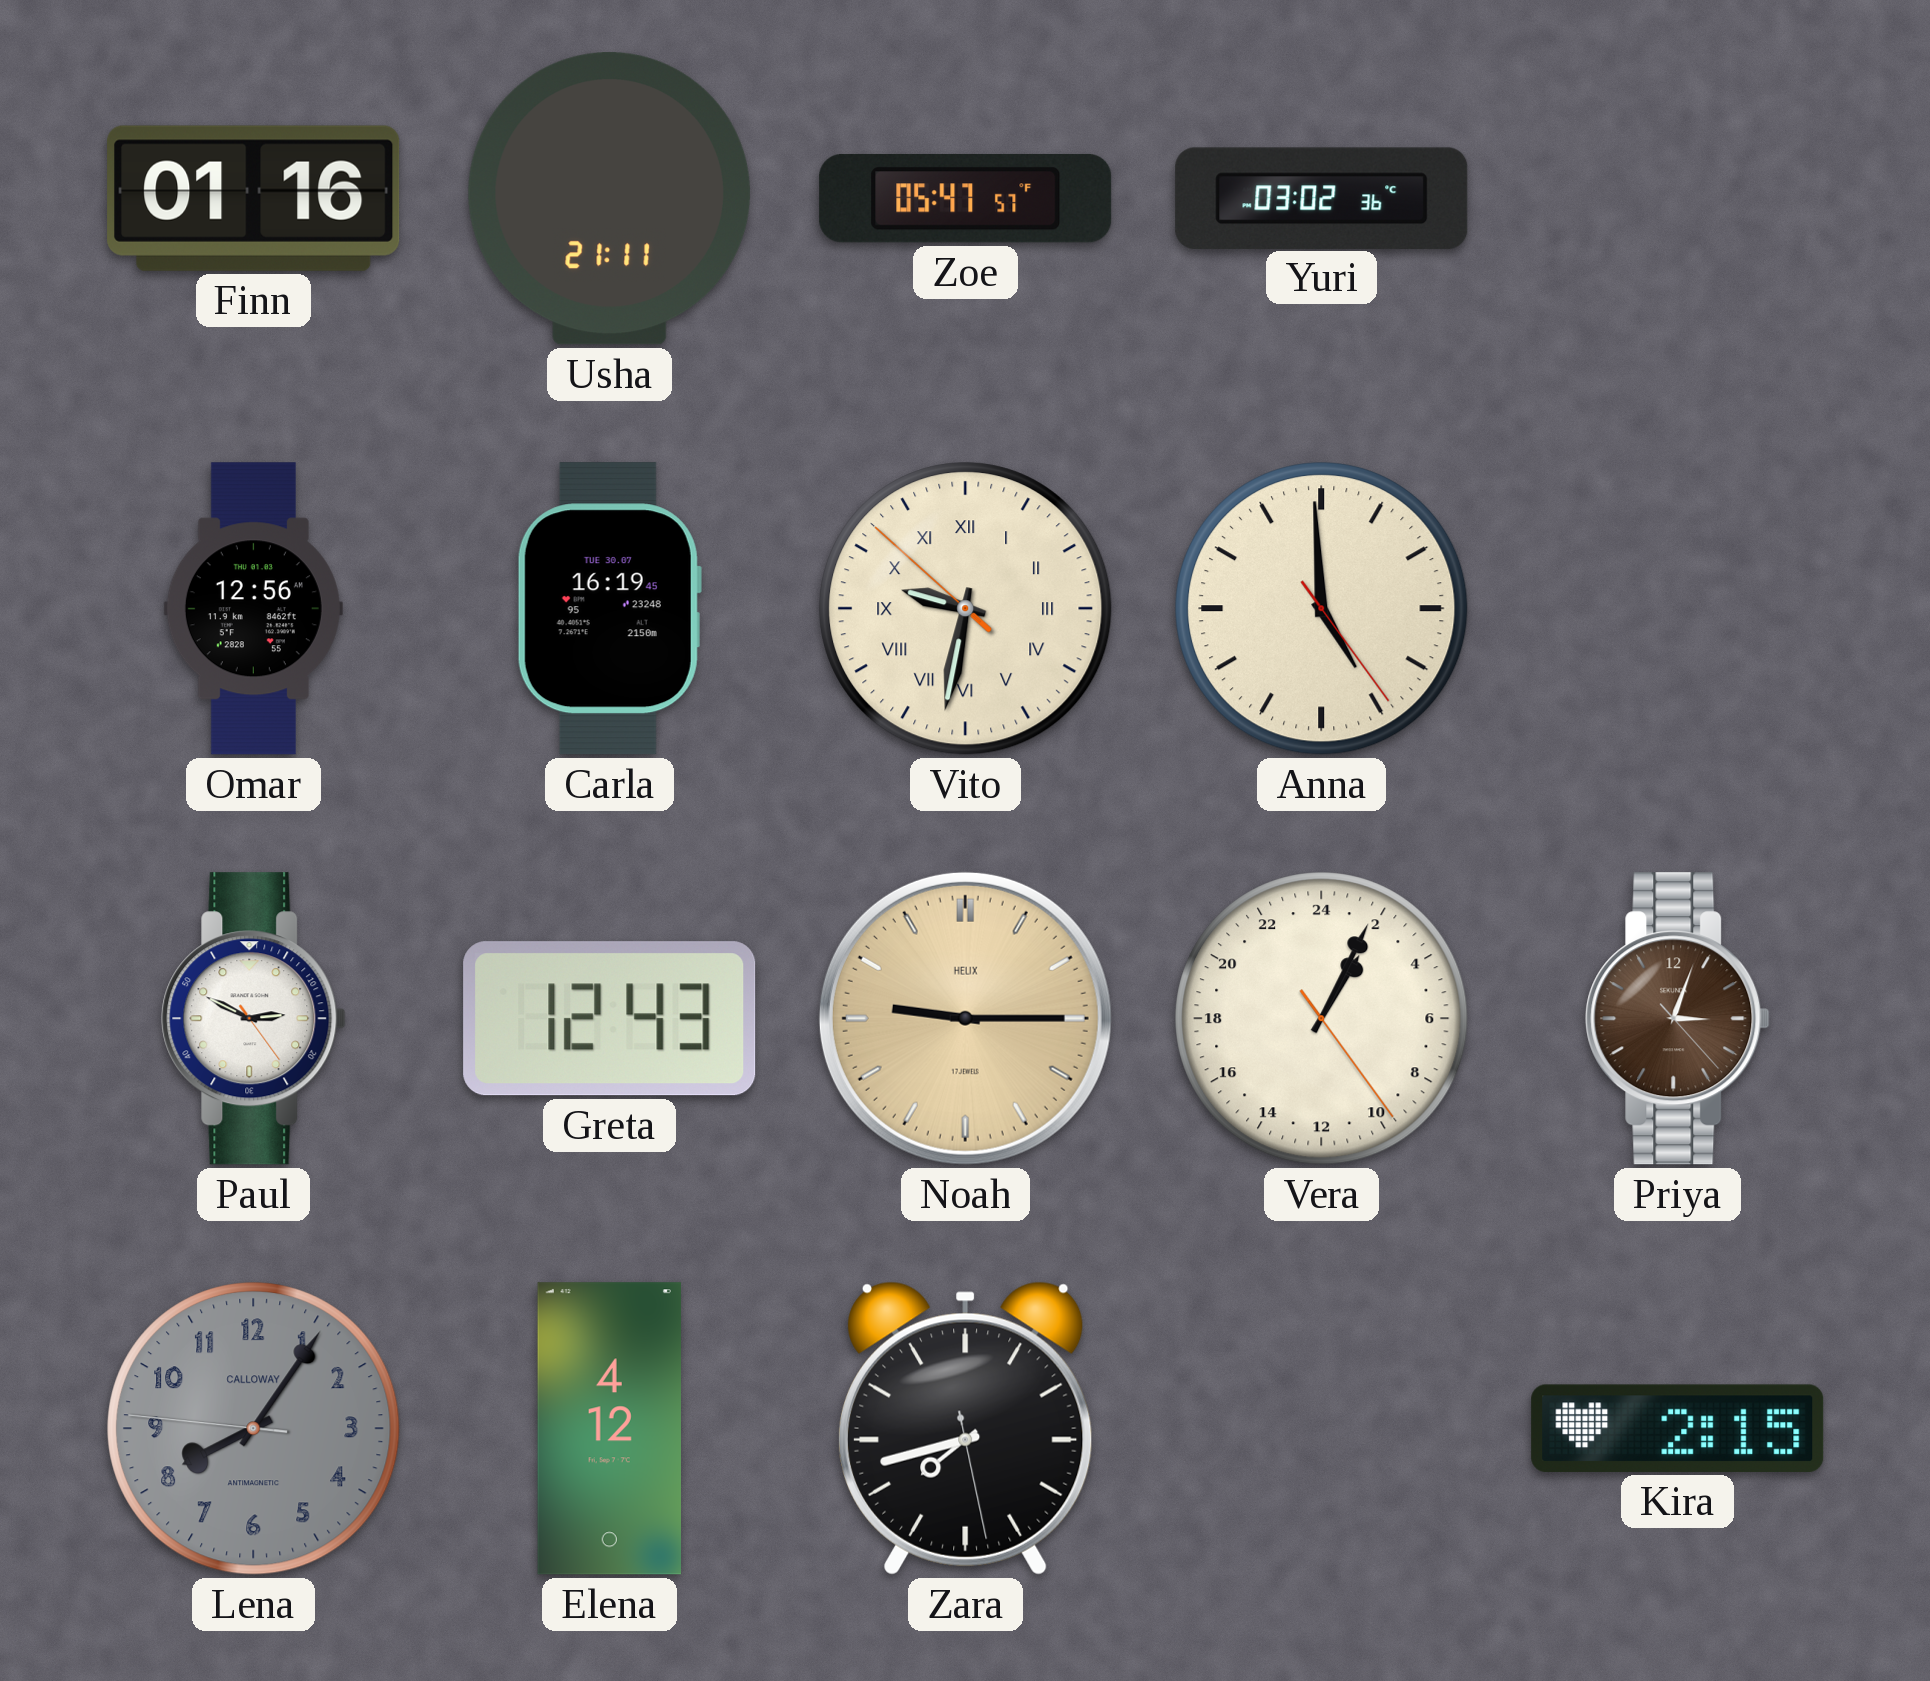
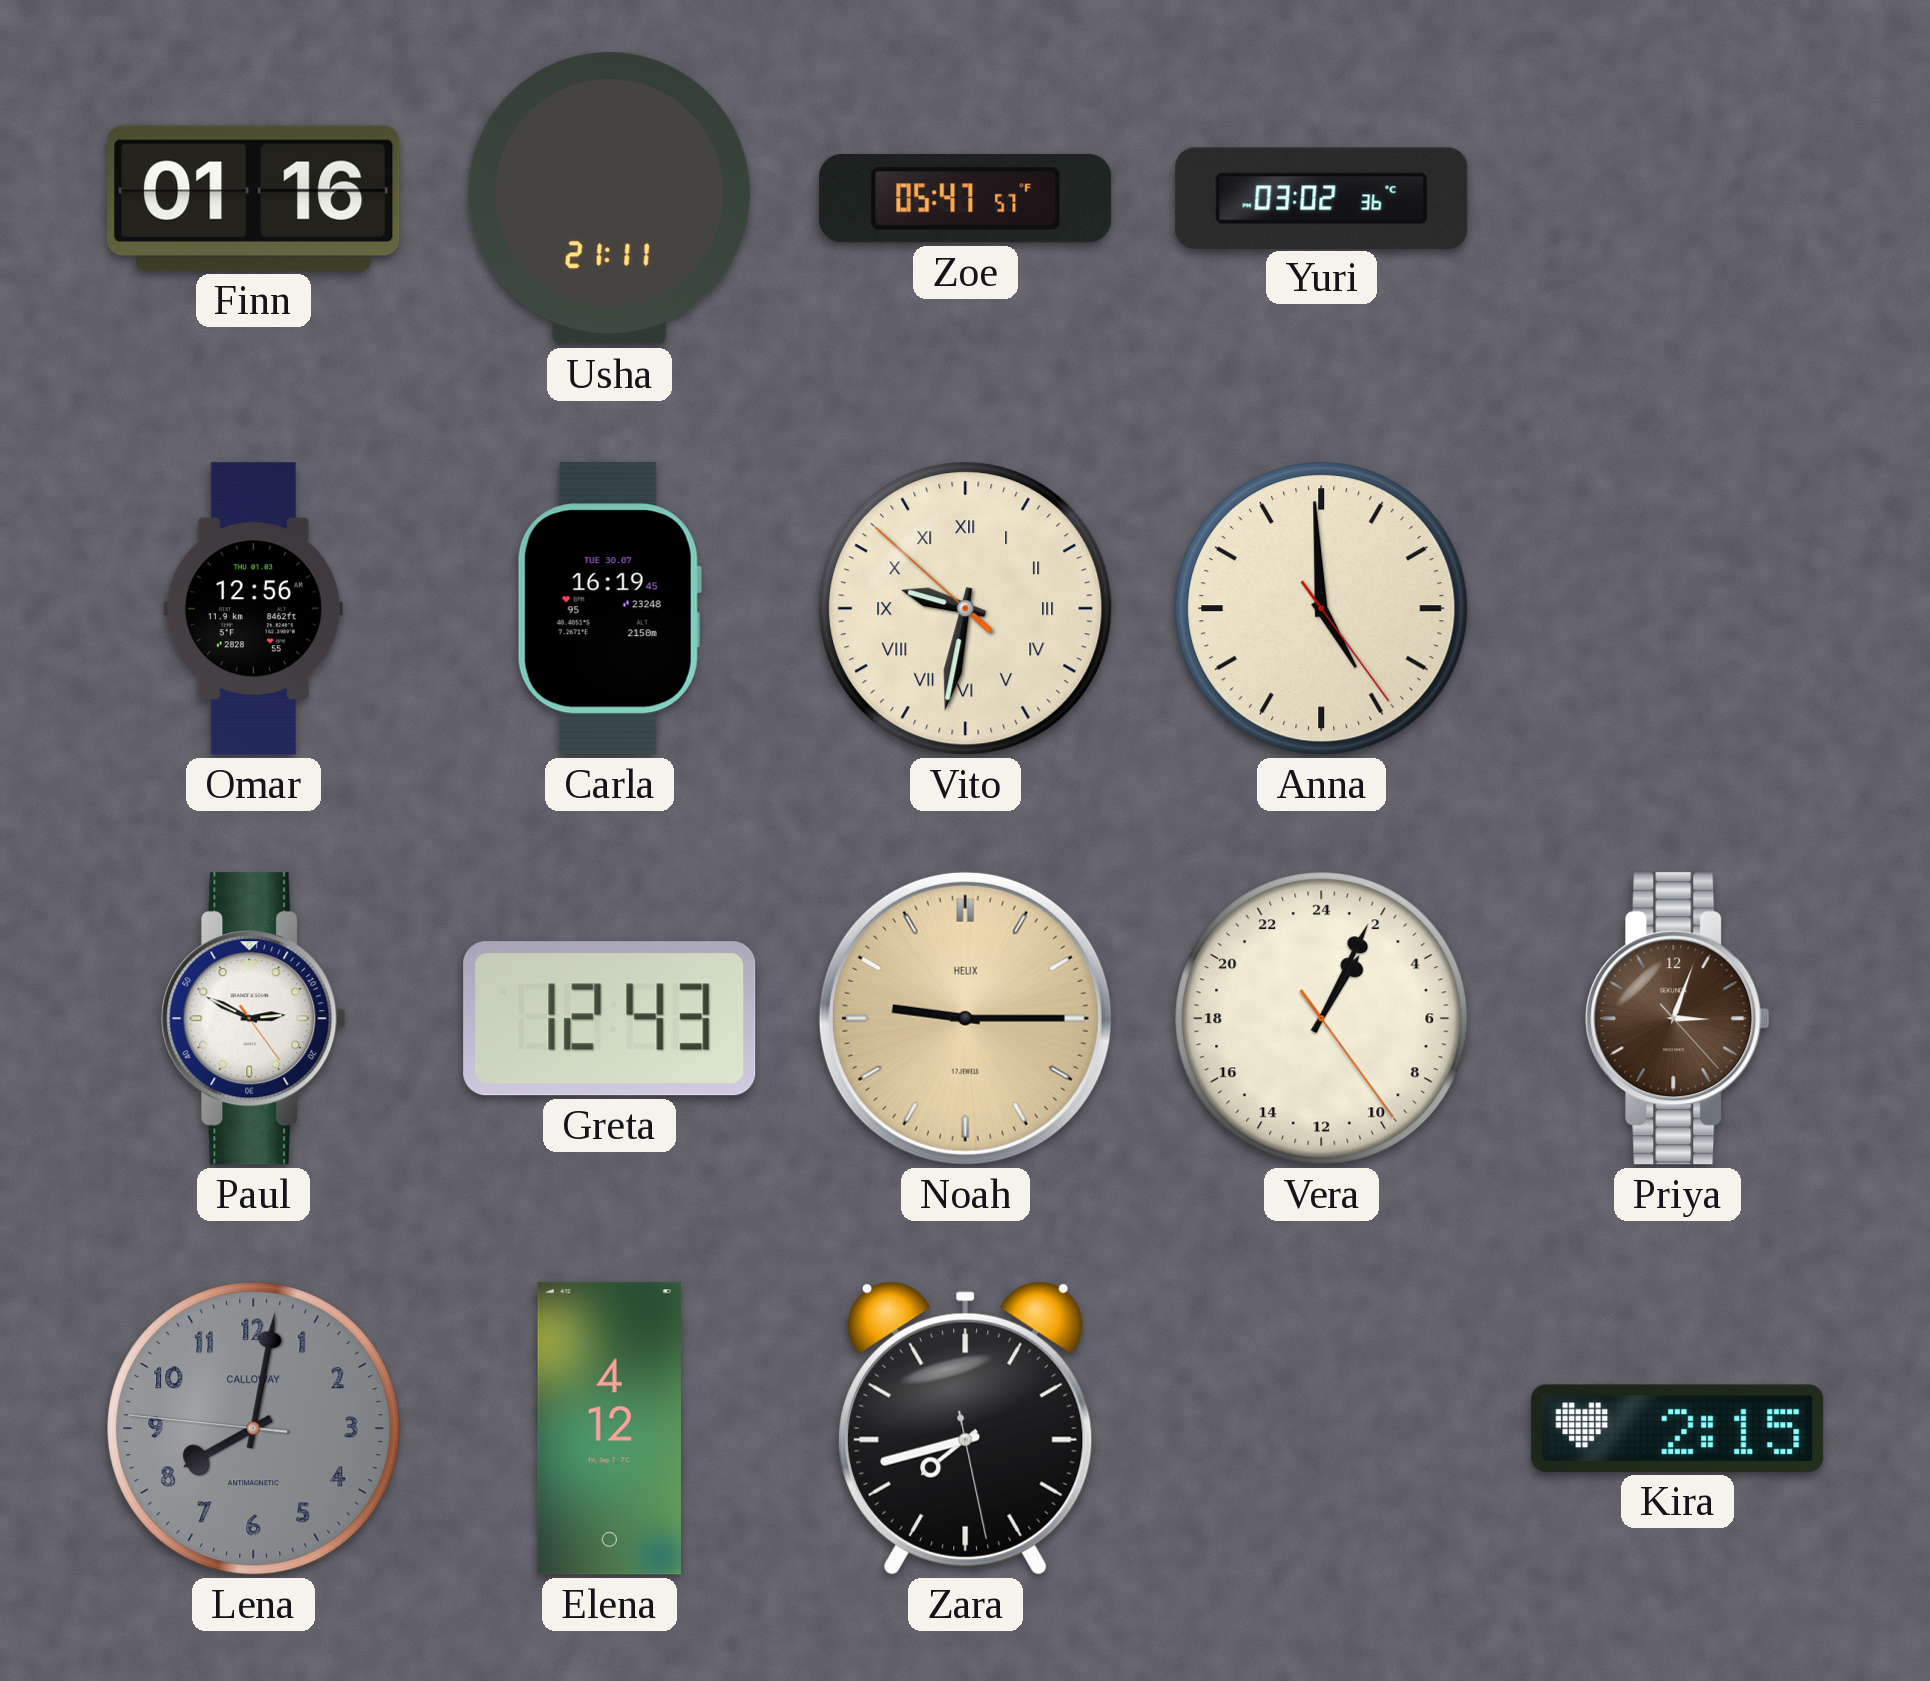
Lena: 8:05 -> 8:01 (254, 1429)
